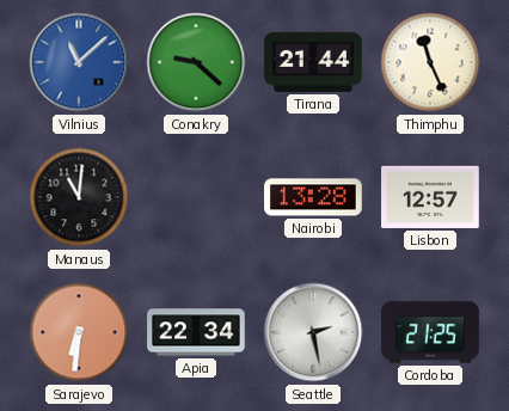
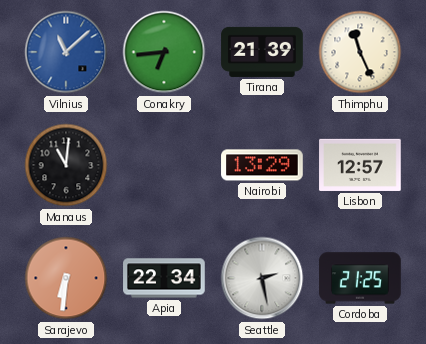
Conakry: 9:22 -> 6:44 (164, 52)
Tirana: 21:44 -> 21:39 (262, 52)
Nairobi: 13:28 -> 13:29 (262, 165)
